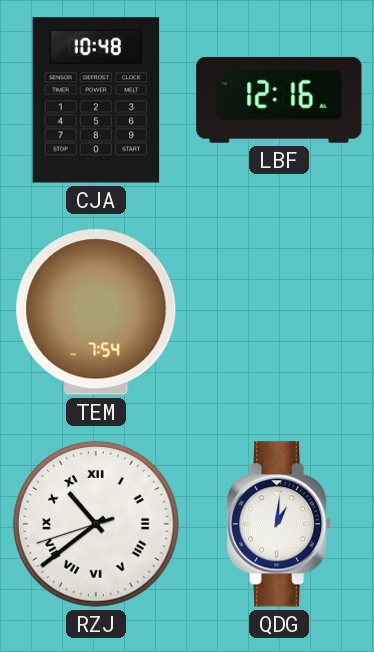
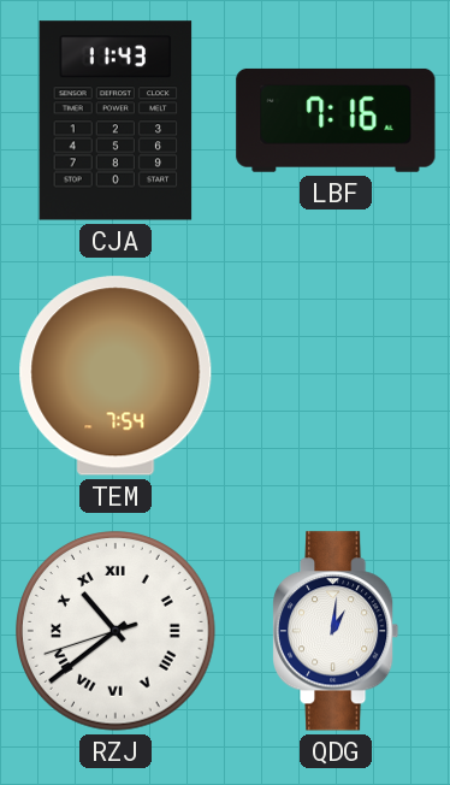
CJA: 10:48 -> 11:43 (116, 120)
LBF: 12:16 -> 7:16 (336, 120)
